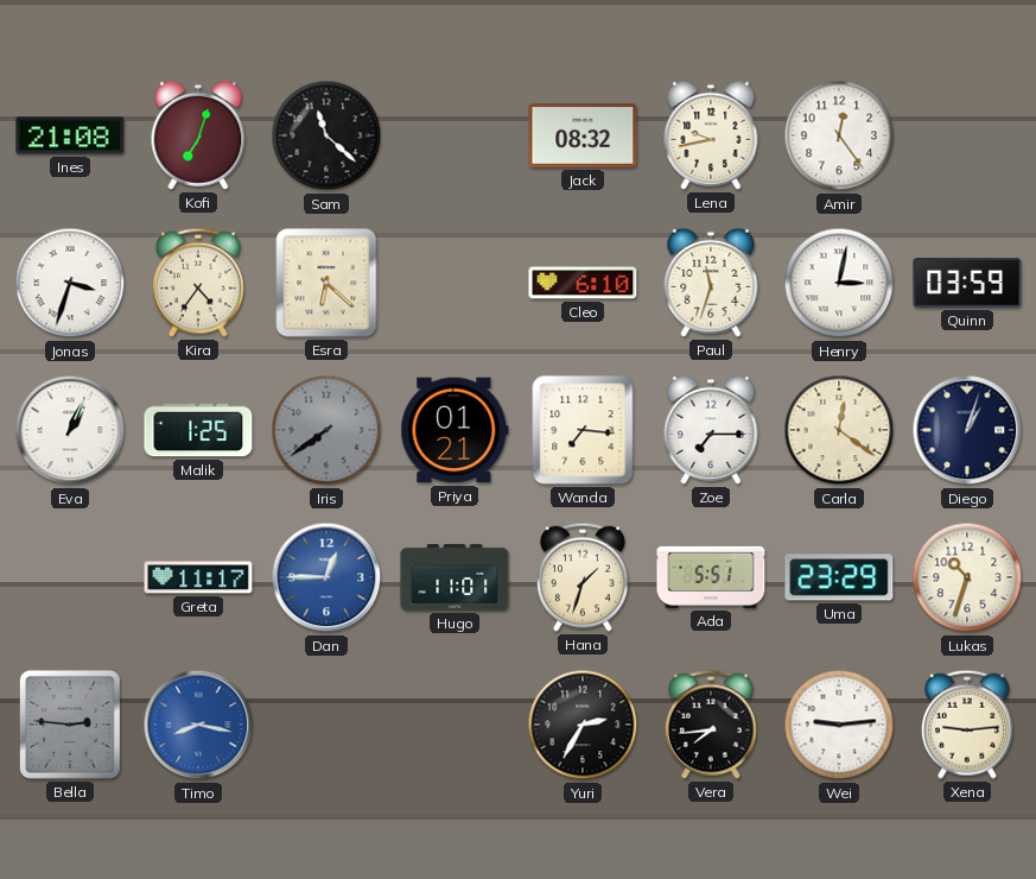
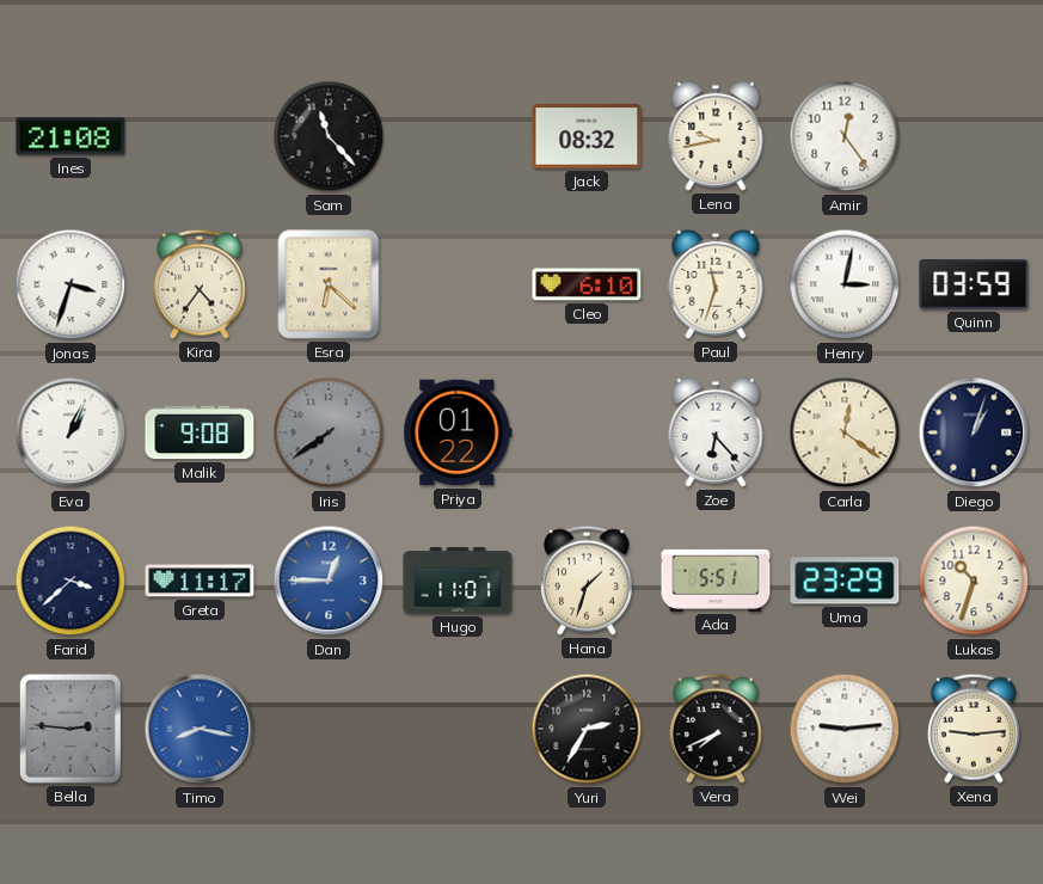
Kofi: 7:03 -> none (198, 135)
Sam: 11:22 -> 11:23 (329, 136)
Malik: 1:25 -> 9:08 (200, 432)
Priya: 01:21 -> 01:22 (458, 432)
Wanda: 7:16 -> none (583, 430)
Zoe: 7:15 -> 6:23 (716, 432)
Farid: none -> 3:38 (70, 581)
Vera: 7:44 -> 7:41 (716, 729)
